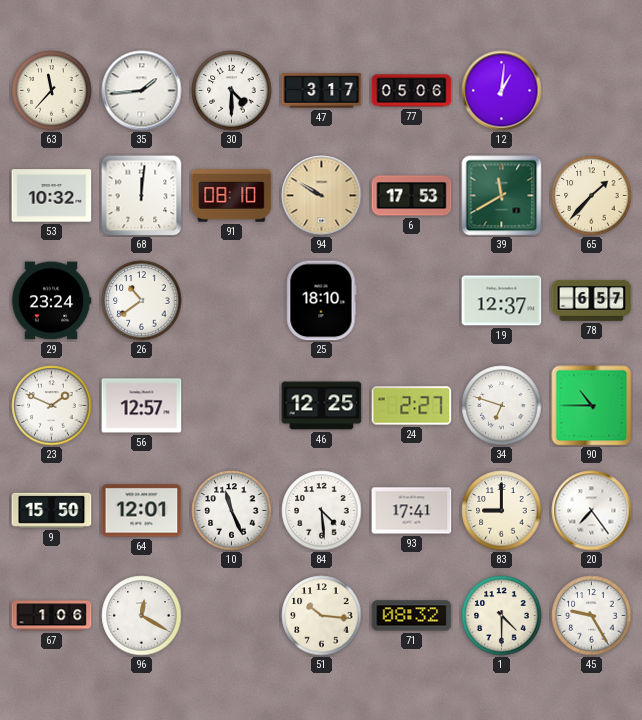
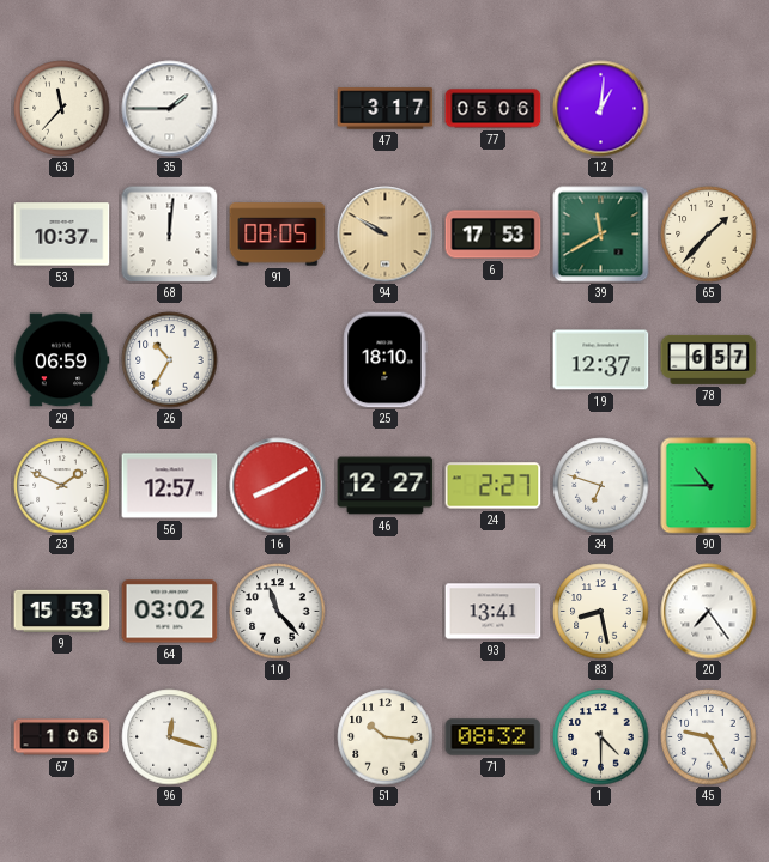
35: 1:44 -> 1:45 (170, 109)
30: 4:30 -> none (232, 91)
53: 10:32 -> 10:37 (62, 235)
91: 08:10 -> 08:05 (278, 235)
29: 23:24 -> 06:59 (61, 360)
26: 10:39 -> 10:35 (170, 360)
16: none -> 8:10 (278, 486)
46: 12:25 -> 12:27 (386, 486)
9: 15:50 -> 15:53 (62, 611)
64: 12:01 -> 03:02 (170, 612)
10: 11:26 -> 11:23 (278, 612)
84: 4:29 -> none (322, 511)
93: 17:41 -> 13:41 (494, 612)
83: 9:00 -> 8:28 (601, 612)
96: 12:20 -> 12:18 (170, 737)
